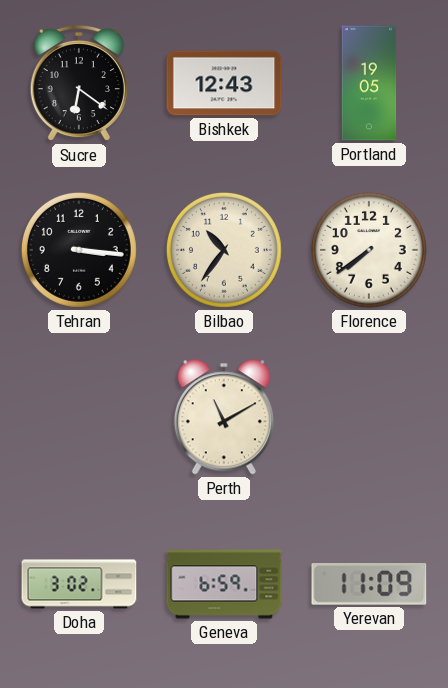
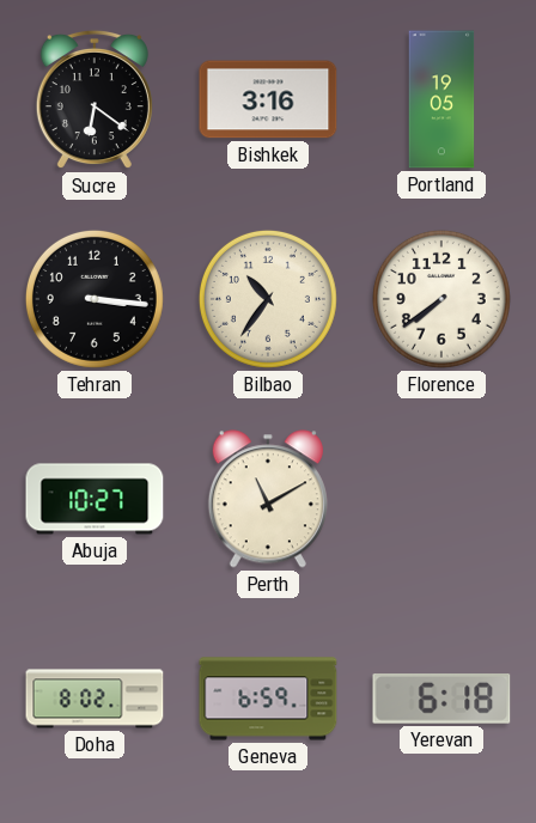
Bishkek: 12:43 -> 3:16 (268, 99)
Abuja: none -> 10:27 (95, 499)
Doha: 3:02 -> 8:02 (95, 699)
Yerevan: 11:09 -> 6:18 (441, 700)
